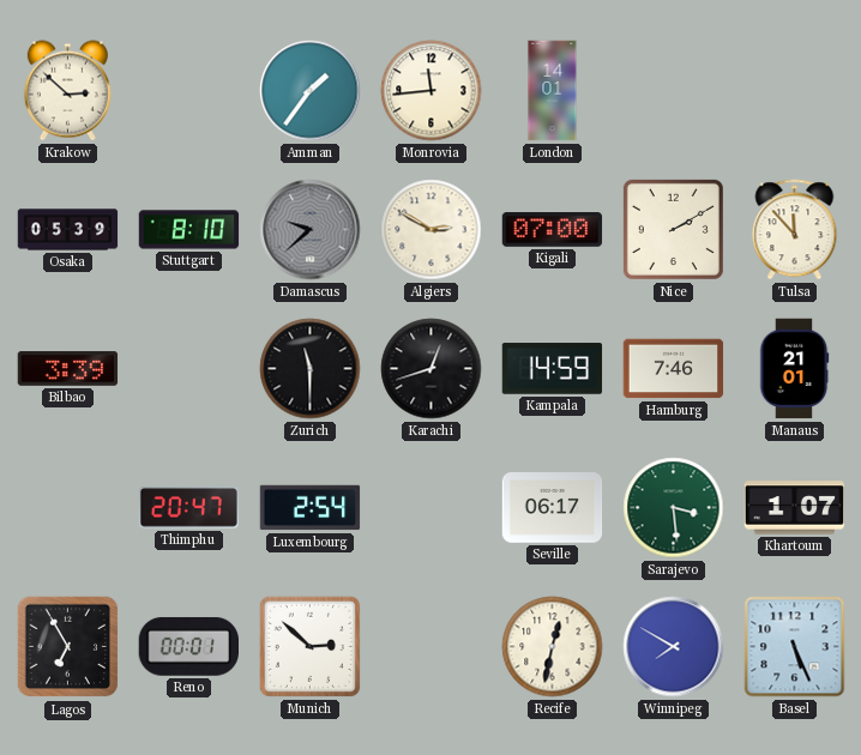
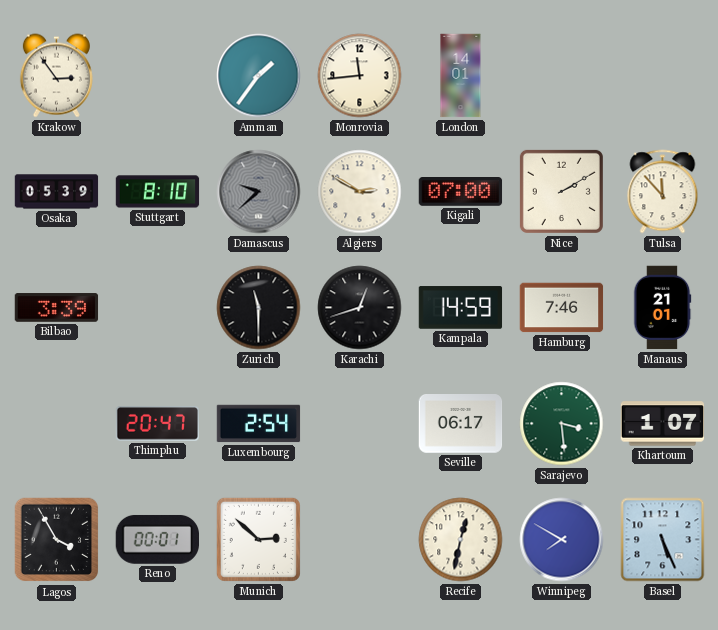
Krakow: 2:52 -> 2:54 (56, 76)
Lagos: 6:55 -> 3:55 (57, 540)
